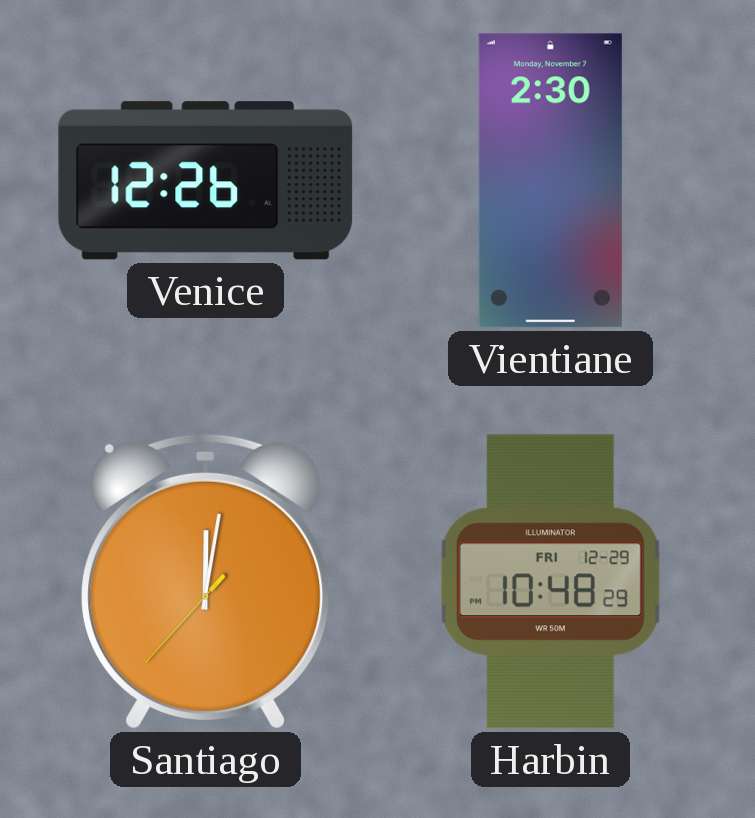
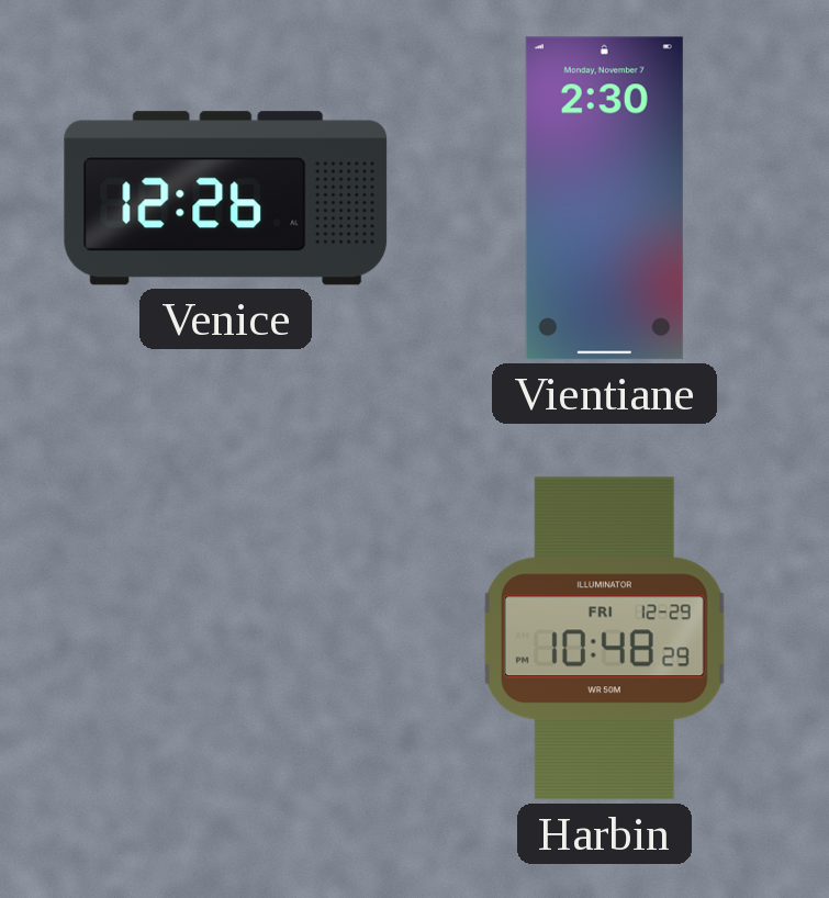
Santiago: 12:01 -> none (206, 581)
